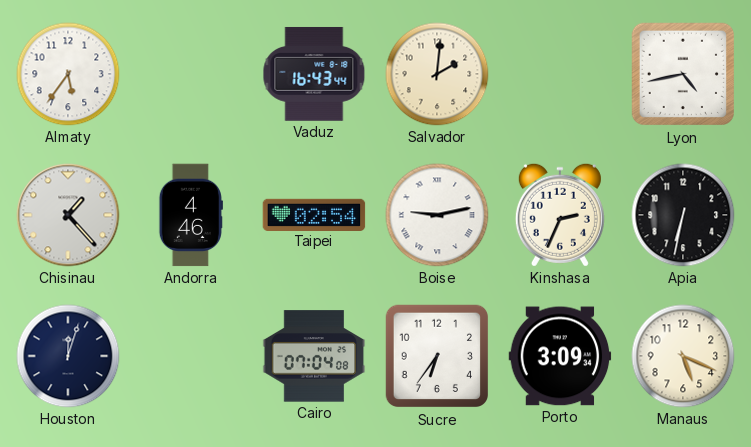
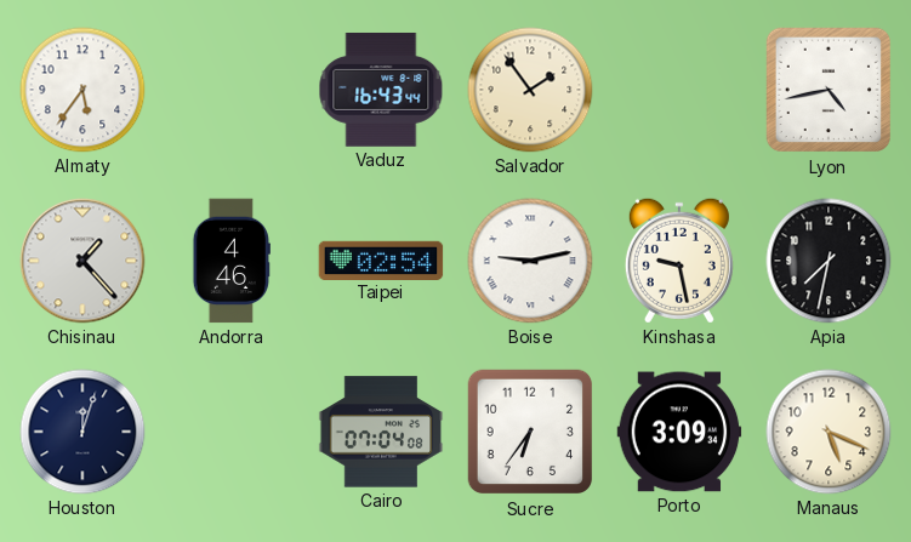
Salvador: 2:01 -> 1:54 (530, 90)
Kinshasa: 2:34 -> 9:28 (679, 261)
Apia: 6:32 -> 7:32 (829, 261)
